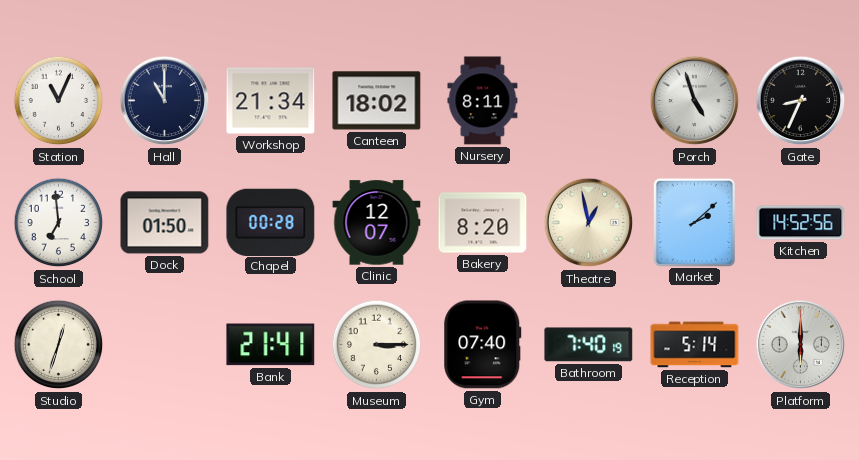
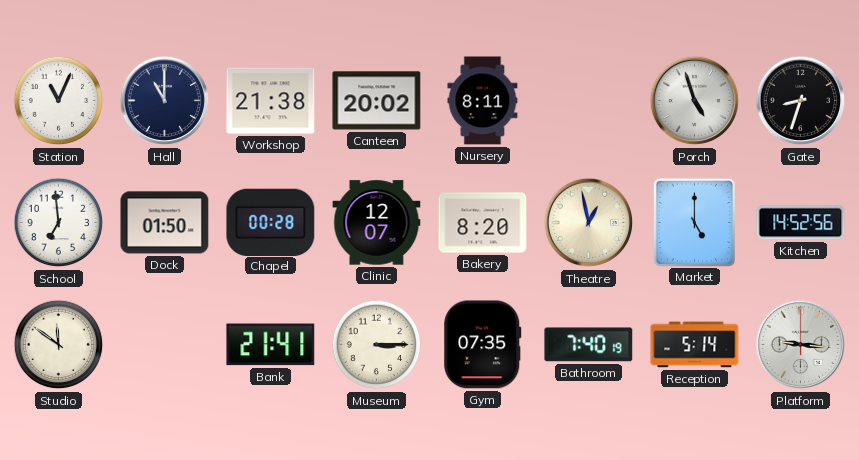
Workshop: 21:34 -> 21:38 (271, 101)
Canteen: 18:02 -> 20:02 (377, 101)
Gate: 8:34 -> 8:33 (801, 101)
Market: 2:08 -> 5:00 (694, 222)
Studio: 12:33 -> 11:51 (59, 345)
Gym: 07:40 -> 07:35 (483, 345)
Platform: 6:00 -> 9:16 (801, 345)
